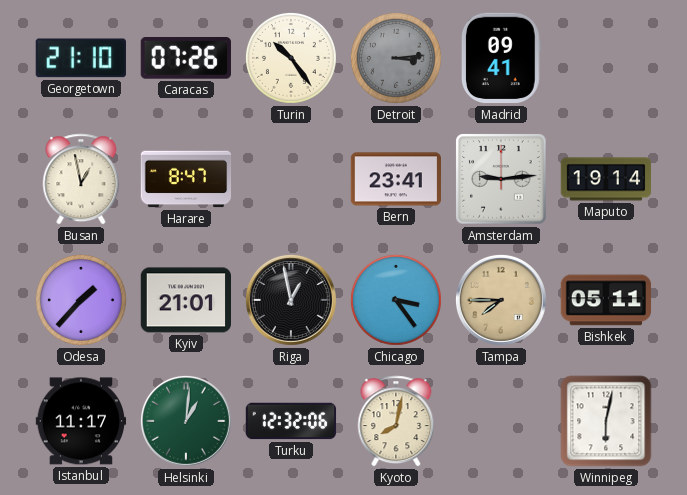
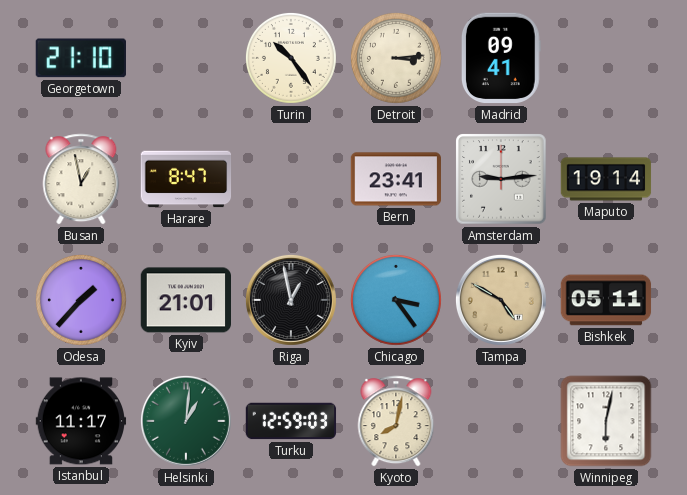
Caracas: 07:26 -> none (186, 59)
Detroit dial: grey -> cream (396, 58)
Tampa: 7:45 -> 4:50 (501, 300)
Turku: 12:32 -> 12:59 (291, 421)
